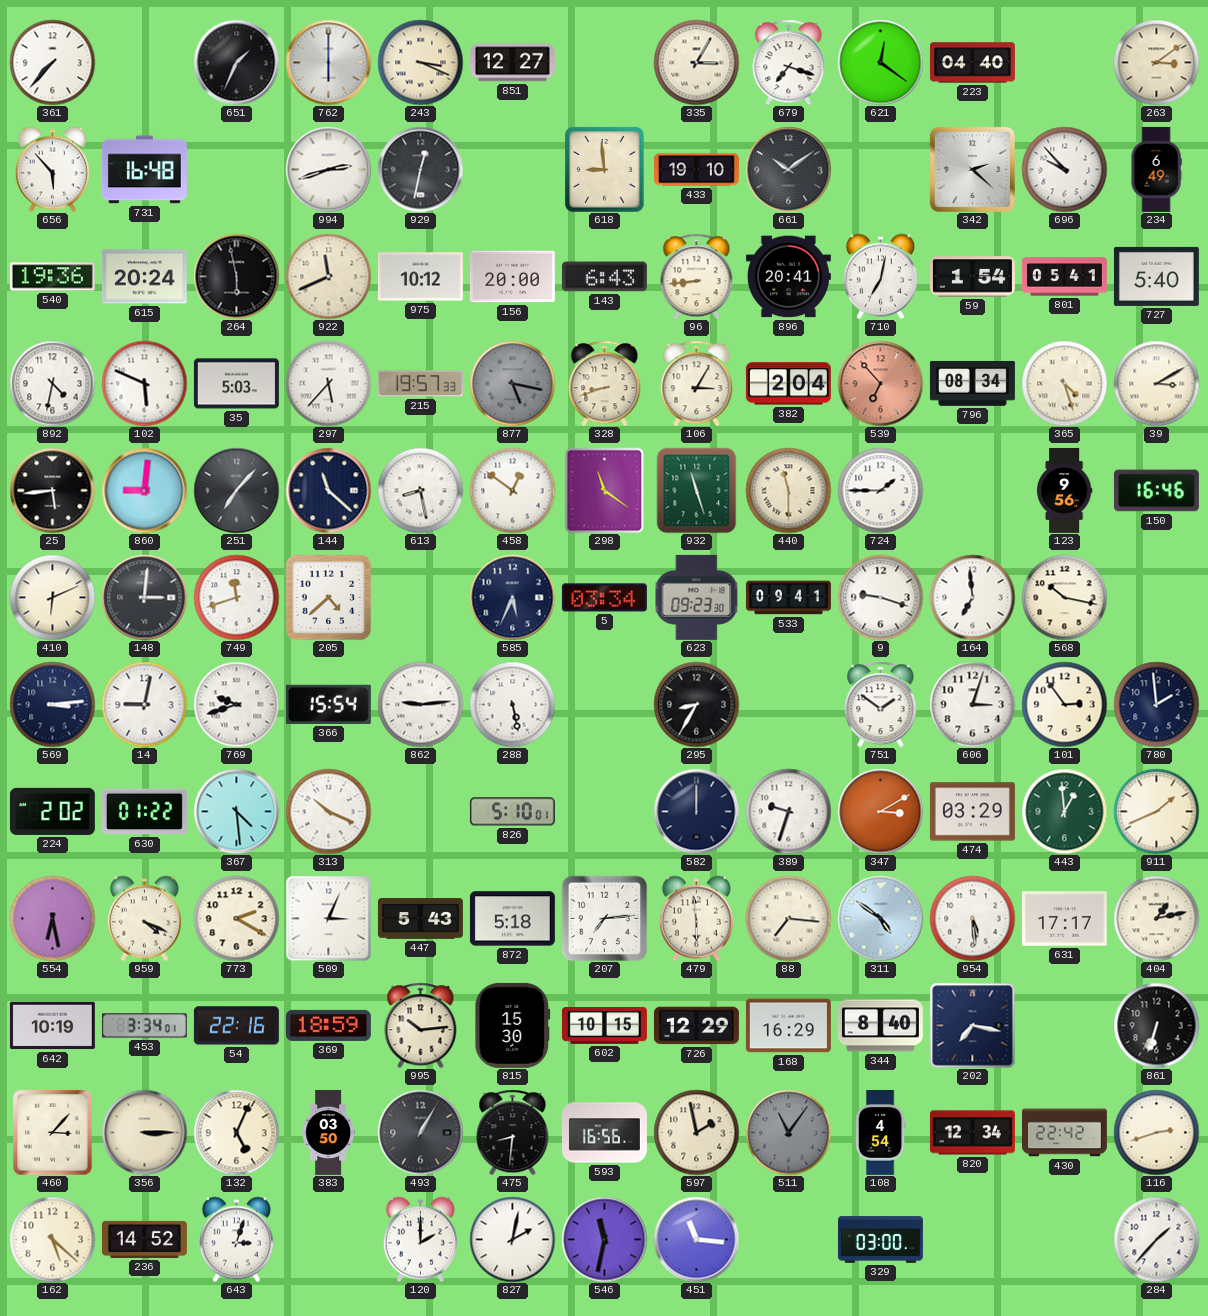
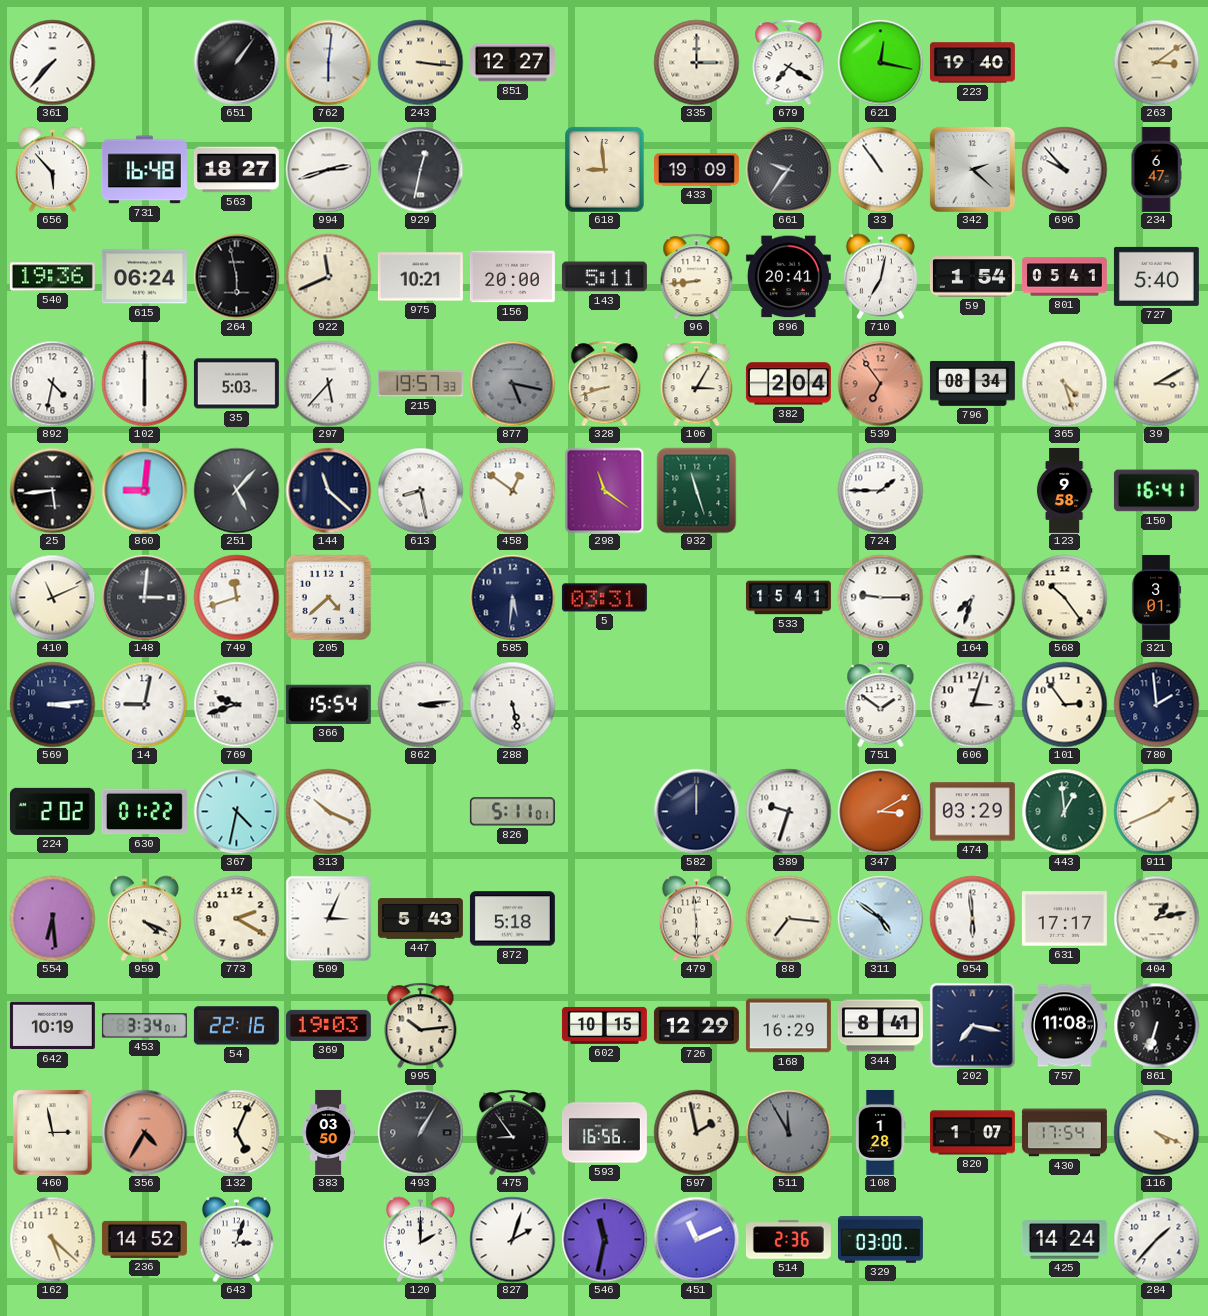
651: 1:34 -> 1:06 (236, 62)
762: 6:00 -> 6:01 (328, 62)
243: 3:19 -> 3:16 (420, 62)
335: 3:05 -> 3:00 (696, 62)
679: 7:18 -> 7:20 (789, 62)
621: 12:21 -> 12:17 (880, 62)
223: 04:40 -> 19:40 (972, 63)
563: none -> 18:27 (236, 170)
433: 19:10 -> 19:09 (696, 170)
661: 10:09 -> 9:36 (788, 169)
33: none -> 10:54 (880, 169)
234: 6:49 -> 6:47 (1156, 169)
615: 20:24 -> 06:24 (144, 277)
975: 10:12 -> 10:21 (420, 277)
143: 6:43 -> 5:11 (604, 277)
102: 5:49 -> 6:00 (144, 383)
539: 6:53 -> 6:54 (880, 383)
251: 7:07 -> 5:07 (236, 490)
440: 11:30 -> none (788, 490)
123: 9:56 -> 9:58 (1064, 490)
150: 16:46 -> 16:41 (1156, 491)
410: 6:11 -> 11:11 (52, 597)
585: 5:34 -> 5:31 (512, 597)
5: 03:34 -> 03:31 (604, 598)
623: 09:23 -> none (697, 597)
533: 09:41 -> 15:41 (788, 598)
9: 9:18 -> 9:15 (880, 597)
164: 6:59 -> 7:33 (972, 597)
568: 10:17 -> 10:24 (1064, 597)
321: none -> 3:01 (1156, 597)
862: 9:14 -> 3:14 (420, 704)
295: 8:35 -> none (696, 704)
367: 4:29 -> 4:32 (236, 811)
826: 5:10 -> 5:11 (512, 812)
554: 6:28 -> 6:29 (52, 918)
207: 7:14 -> none (604, 918)
954: 5:29 -> 5:59 (972, 918)
369: 18:59 -> 19:03 (328, 1025)
815: 15:30 -> none (513, 1025)
344: 8:40 -> 8:41 (880, 1026)
757: none -> 11:08 (1064, 1026)
460: 3:07 -> 2:58 (53, 1132)
356: 3:15 -> 4:35 (144, 1132)
356 dial: cream -> salmon (144, 1132)
475: 8:31 -> 8:54 (513, 1132)
511: 11:06 -> 11:55 (788, 1132)
108: 4:54 -> 1:28 (880, 1132)
820: 12:34 -> 1:07 (972, 1133)
430: 22:42 -> 17:54 (1064, 1133)
116: 2:42 -> 4:19 (1156, 1132)
827: 2:02 -> 2:03 (512, 1239)
451: 11:16 -> 11:11 (696, 1239)
514: none -> 2:36 (788, 1240)
425: none -> 14:24 (1064, 1240)
